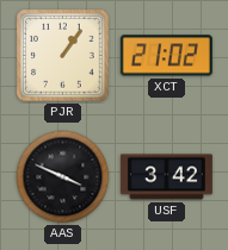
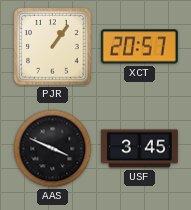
XCT: 21:02 -> 20:57 (139, 47)
USF: 3:42 -> 3:45 (139, 149)
